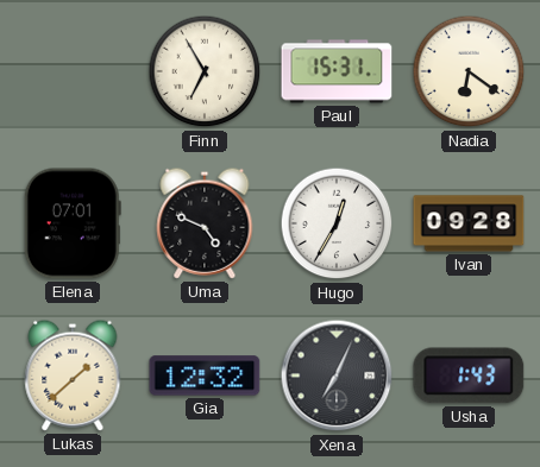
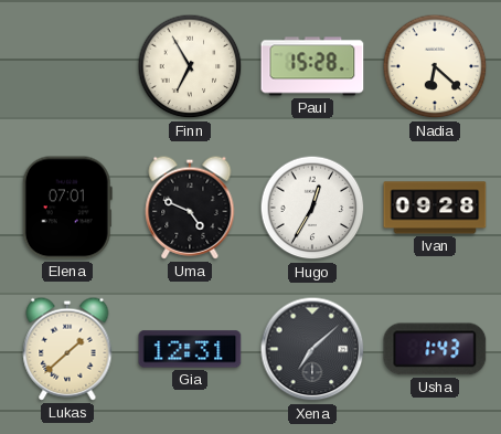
Paul: 15:31 -> 15:28 (312, 66)
Nadia: 6:21 -> 6:22 (435, 66)
Gia: 12:32 -> 12:31 (190, 349)
Xena: 7:04 -> 7:08 (312, 349)
